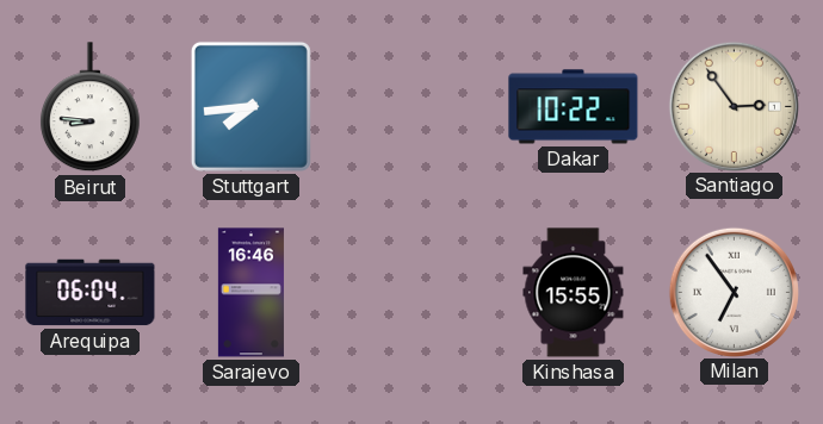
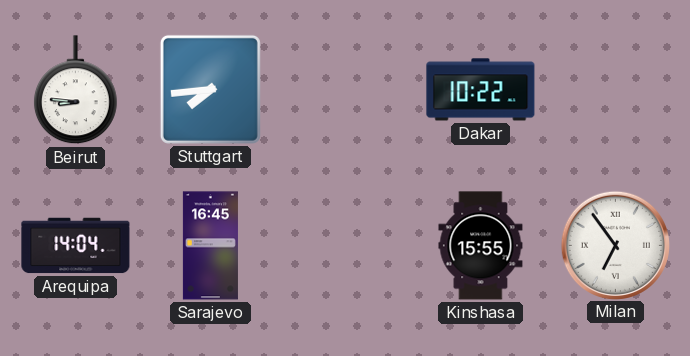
Santiago: 2:54 -> none (734, 106)
Arequipa: 06:04 -> 14:04 (76, 246)
Sarajevo: 16:46 -> 16:45 (210, 246)
